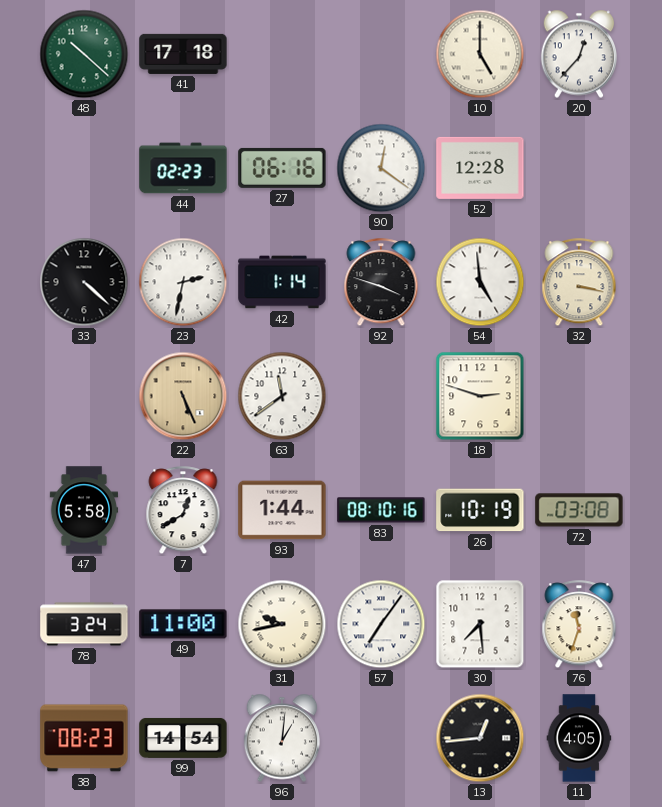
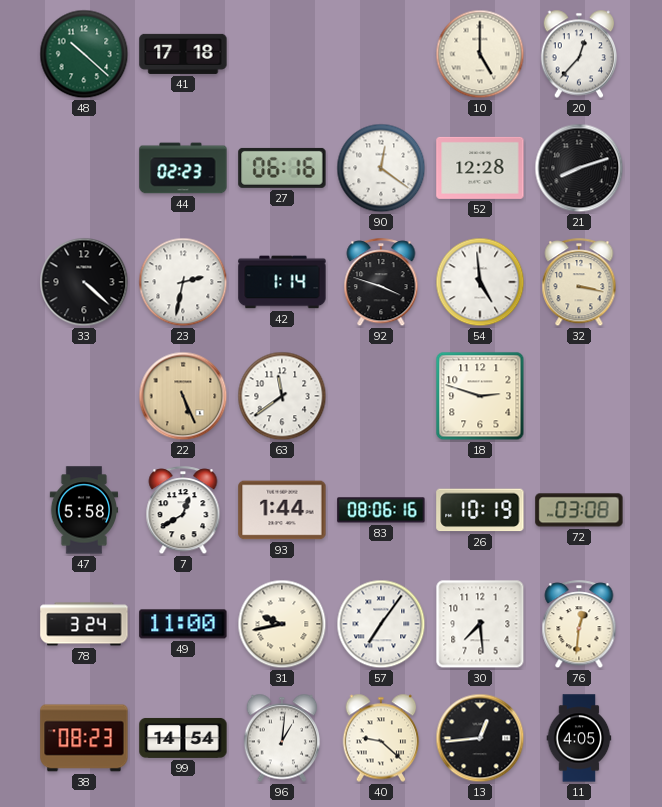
21: none -> 8:12 (579, 168)
83: 08:10 -> 08:06 (381, 510)
76: 11:33 -> 12:31 (579, 625)
40: none -> 9:22 (381, 738)
